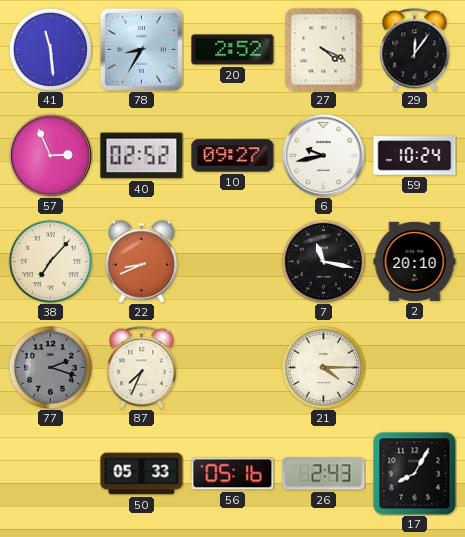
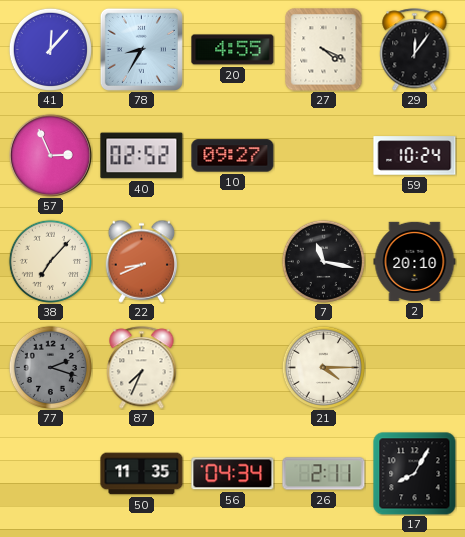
41: 11:29 -> 12:07 (50, 49)
20: 2:52 -> 4:55 (233, 50)
6: 9:43 -> none (323, 155)
50: 05:33 -> 11:35 (142, 474)
56: 05:16 -> 04:34 (233, 474)
26: 2:43 -> 2:11 (324, 474)
